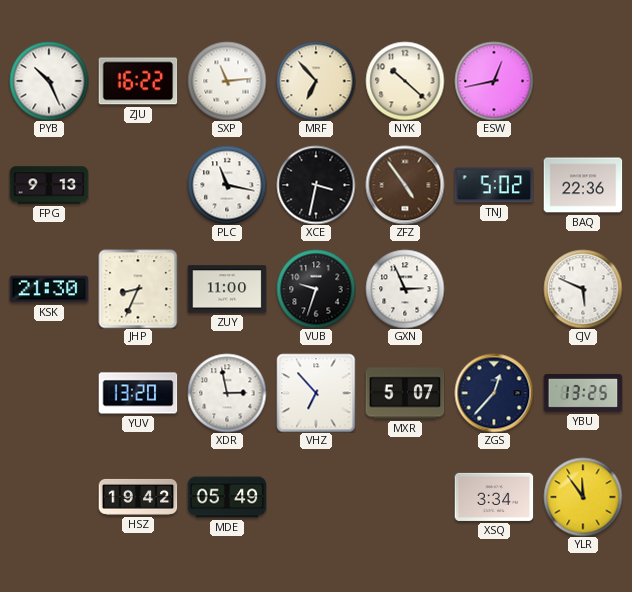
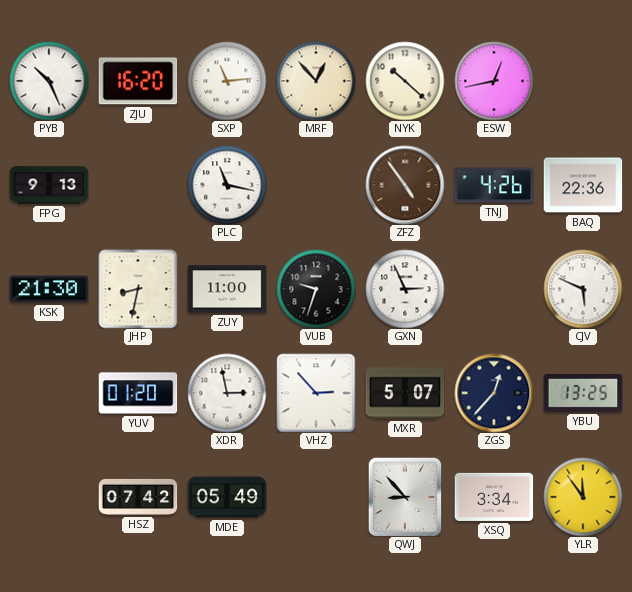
ZJU: 16:22 -> 16:20 (138, 81)
MRF: 6:53 -> 12:53 (316, 81)
XCE: 3:32 -> none (316, 185)
TNJ: 5:02 -> 4:26 (494, 185)
JHP: 8:34 -> 8:32 (138, 289)
YUV: 13:20 -> 01:20 (138, 393)
VHZ: 6:53 -> 2:53 (316, 393)
HSZ: 19:42 -> 07:42 (138, 497)
QWJ: none -> 8:53 (405, 497)
